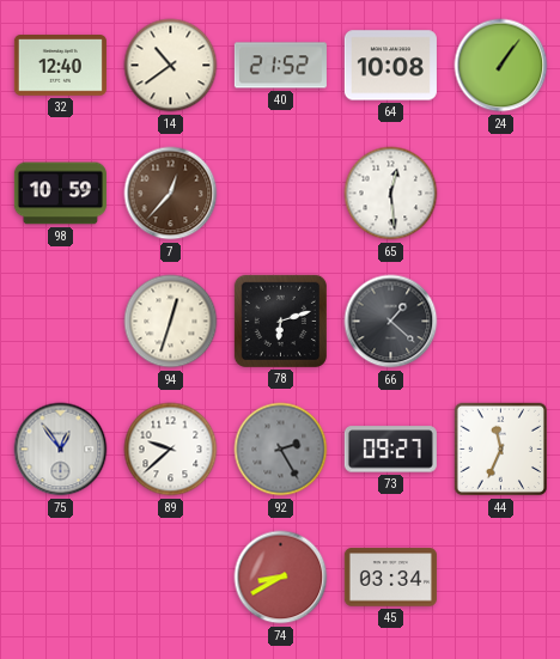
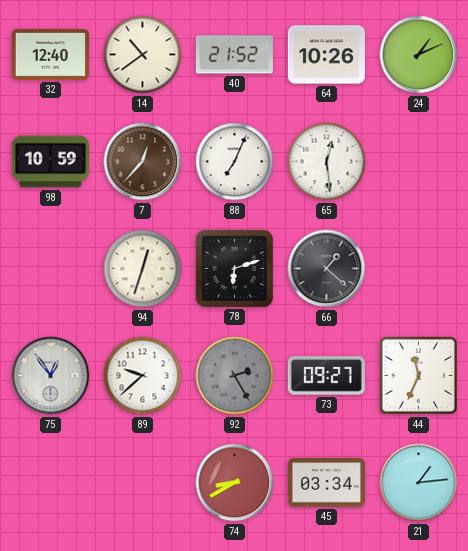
64: 10:08 -> 10:26 (326, 55)
24: 1:06 -> 1:11 (419, 55)
88: none -> 7:04 (235, 162)
21: none -> 1:14 (419, 483)
